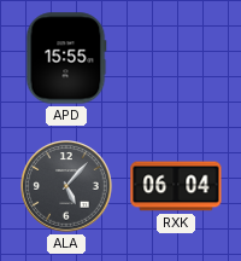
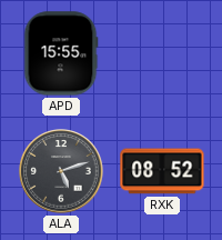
ALA: 5:07 -> 5:12 (61, 171)
RXK: 06:04 -> 08:52 (162, 171)
